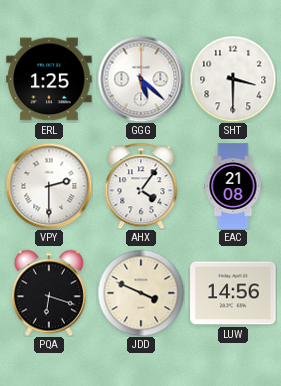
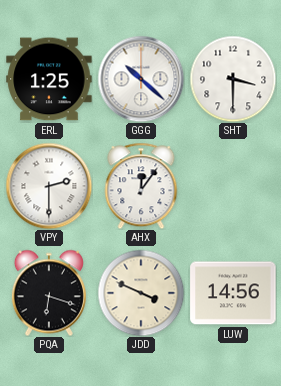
GGG: 5:22 -> 10:22 (141, 79)
AHX: 4:06 -> 12:06 (141, 186)
EAC: 21:08 -> none (233, 186)
